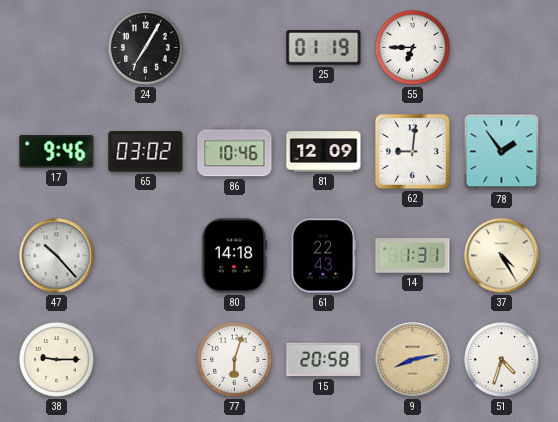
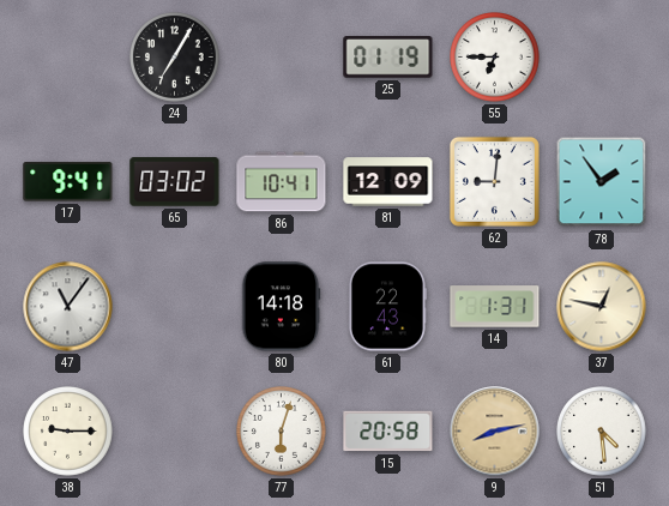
17: 9:46 -> 9:41 (68, 182)
86: 10:46 -> 10:41 (282, 182)
47: 10:23 -> 11:06 (68, 307)
37: 4:25 -> 12:47 (602, 307)
51: 4:33 -> 4:29 (602, 432)
